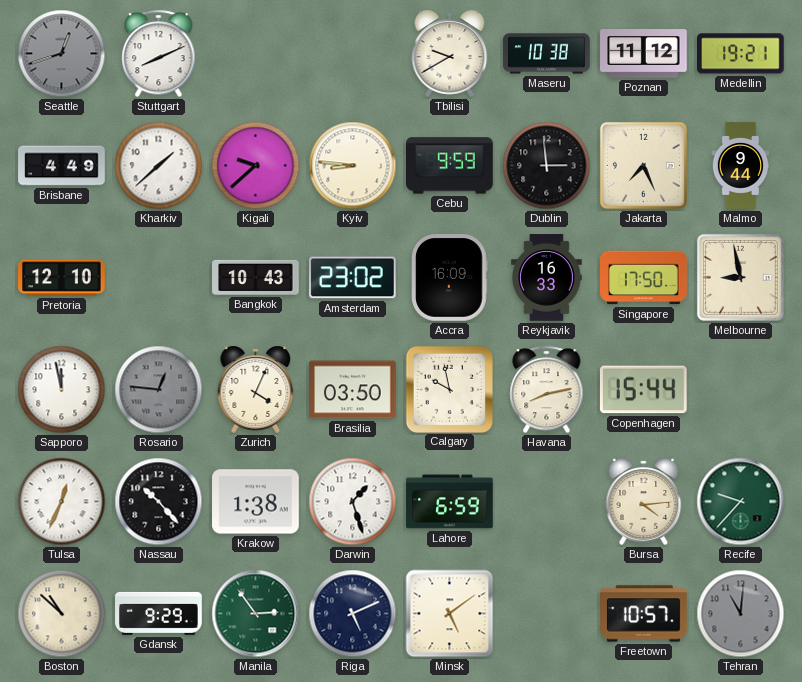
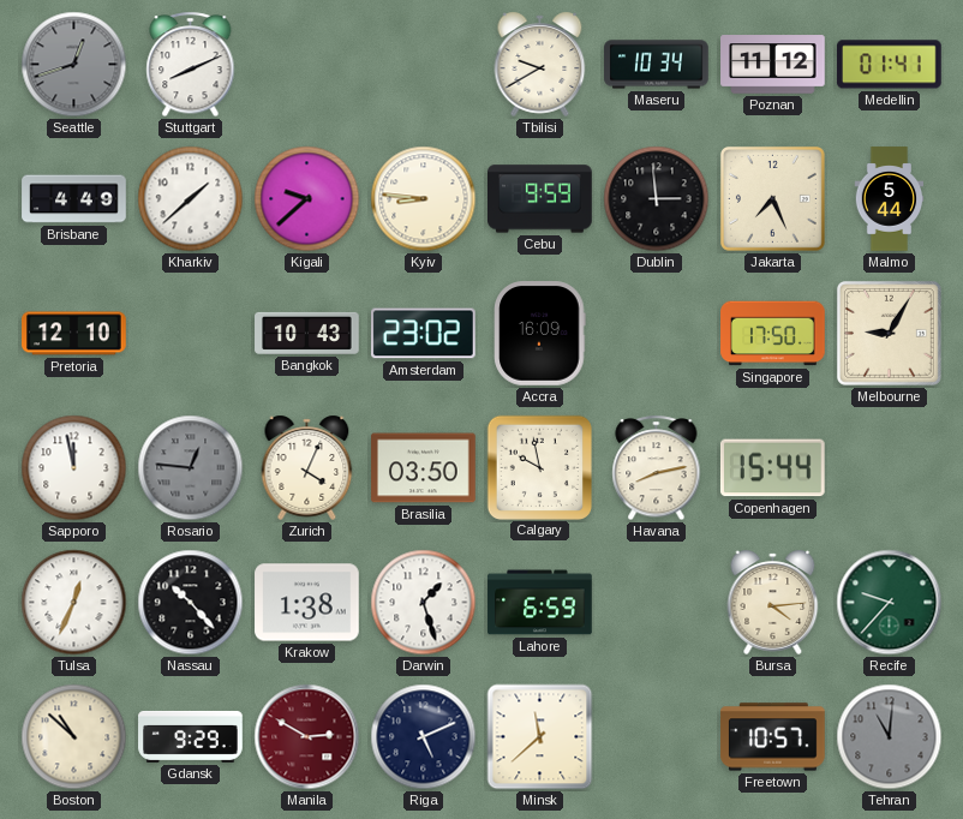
Maseru: 10:38 -> 10:34 (657, 65)
Medellin: 19:21 -> 01:41 (890, 65)
Malmo: 9:44 -> 5:44 (890, 199)
Reykjavik: 16:33 -> none (547, 278)
Melbourne: 8:58 -> 9:05 (889, 333)
Manila: 2:54 -> 2:50 (307, 737)
Manila dial: green -> burgundy (307, 737)
Minsk: 5:09 -> 11:38 (540, 737)
